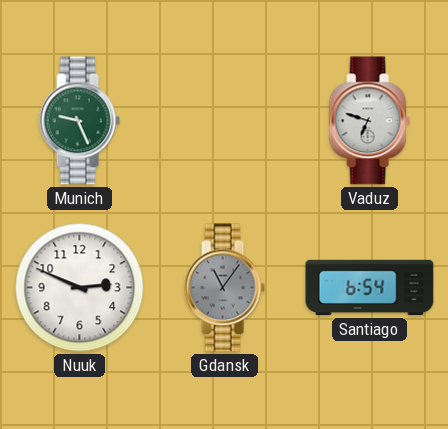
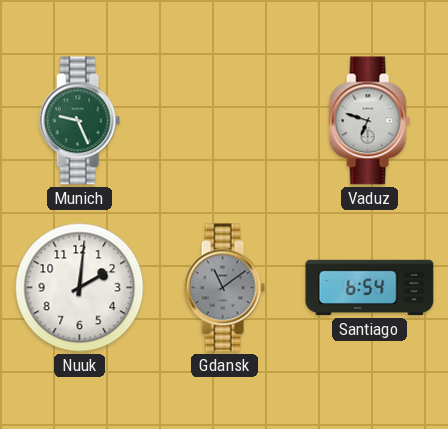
Nuuk: 2:49 -> 2:01 (80, 288)
Gdansk: 11:06 -> 11:09 (224, 288)
